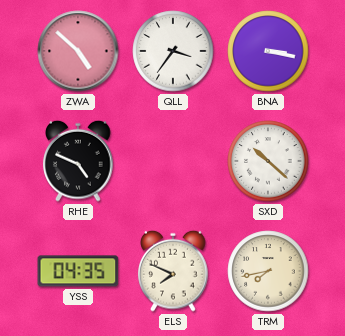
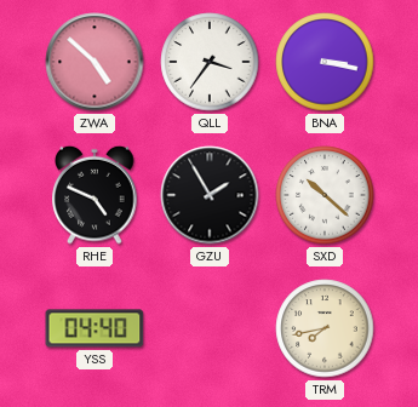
GZU: none -> 1:55 (210, 195)
YSS: 04:35 -> 04:40 (95, 328)
ELS: 7:49 -> none (173, 271)
